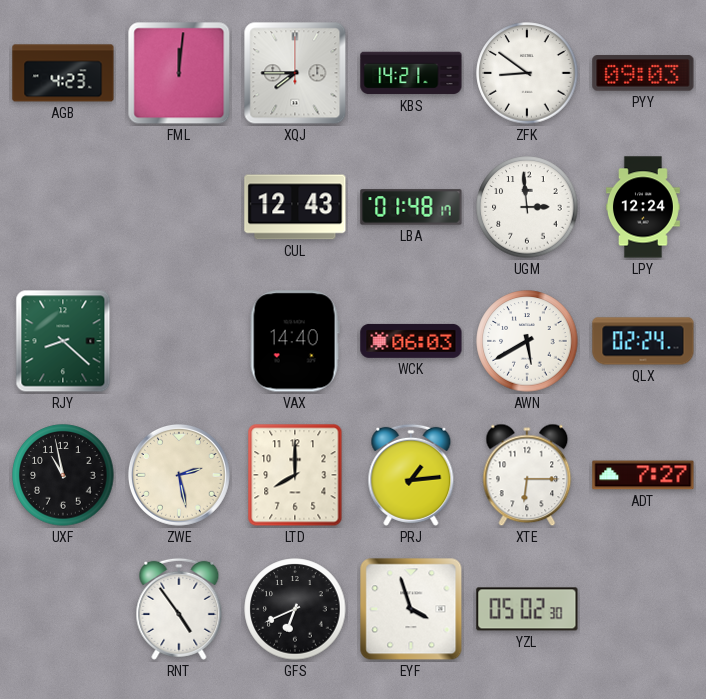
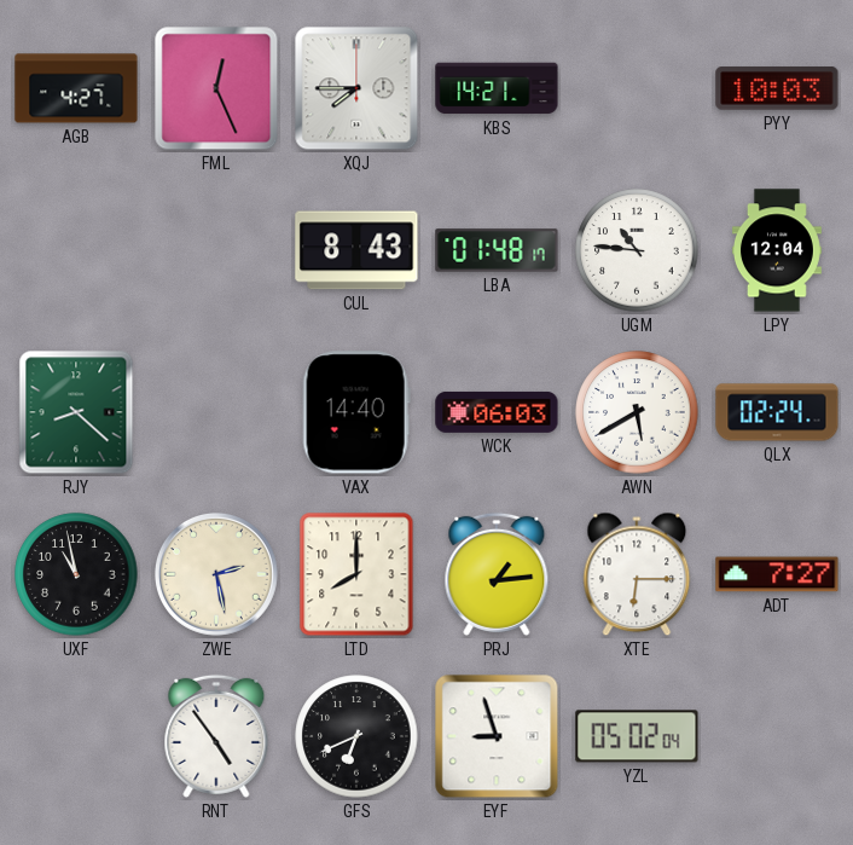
AGB: 4:23 -> 4:27 (76, 88)
FML: 12:01 -> 12:26 (216, 88)
ZFK: 8:51 -> none (527, 73)
PYY: 09:03 -> 10:03 (777, 88)
CUL: 12:43 -> 8:43 (356, 250)
UGM: 2:59 -> 10:46 (637, 250)
LPY: 12:24 -> 12:04 (777, 250)
EYF: 3:57 -> 8:57 (497, 736)
YZL: 05:02:30 -> 05:02:04 (637, 736)
